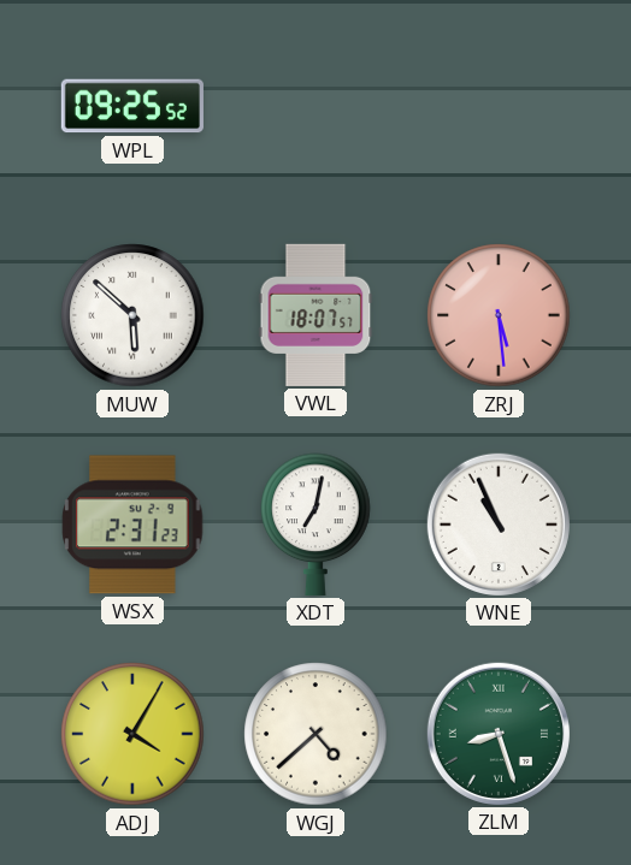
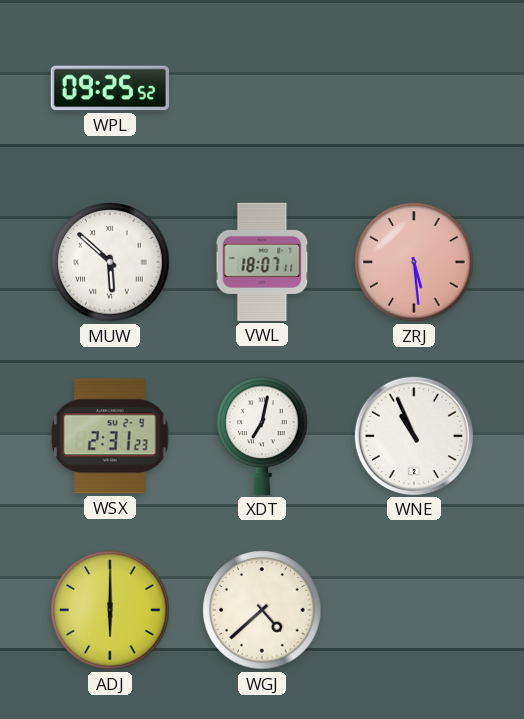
VWL: 18:07:57 -> 18:07:11 (262, 262)
ADJ: 4:05 -> 6:00 (110, 610)
ZLM: 8:27 -> none (499, 734)
